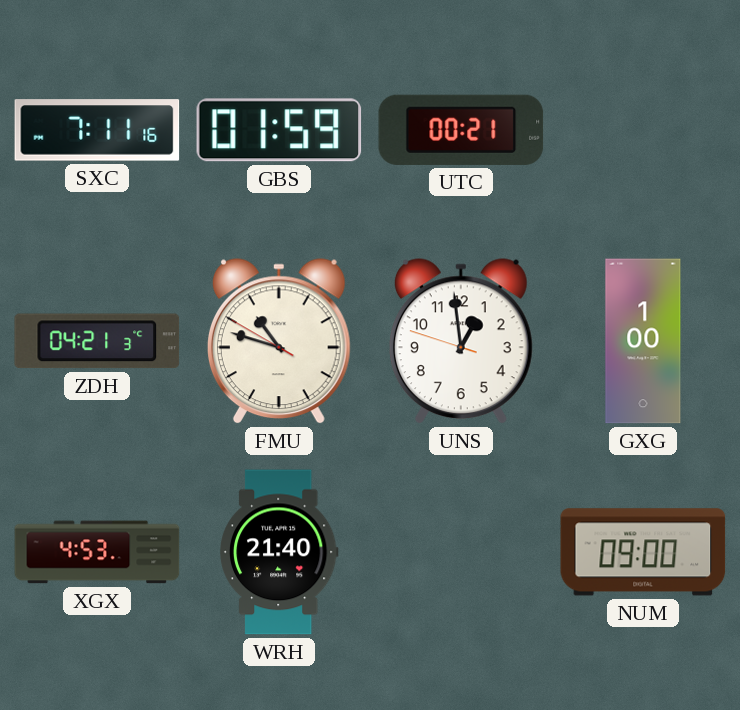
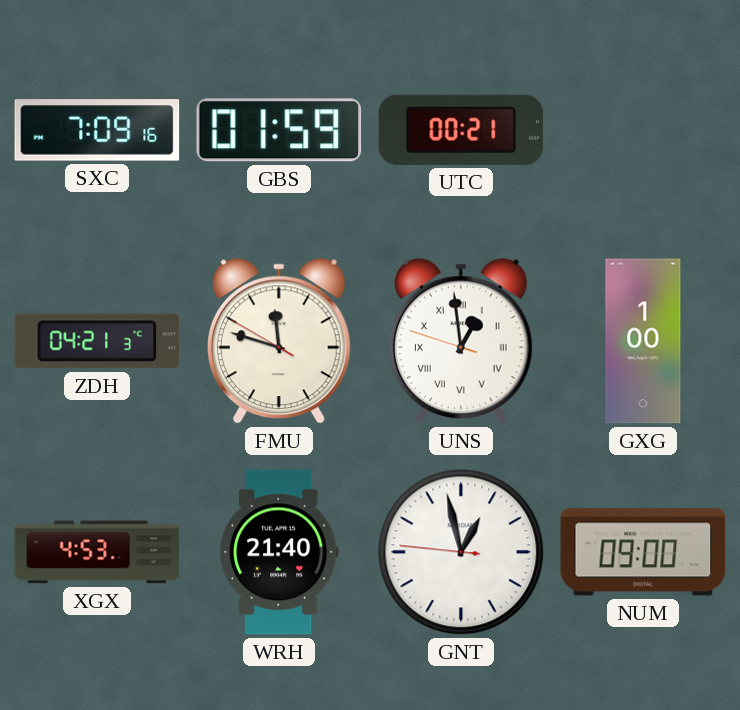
SXC: 7:11 -> 7:09 (97, 130)
FMU: 10:47 -> 11:47 (279, 342)
UNS numerals: Arabic -> Roman (461, 342)
GNT: none -> 12:57 (461, 552)
